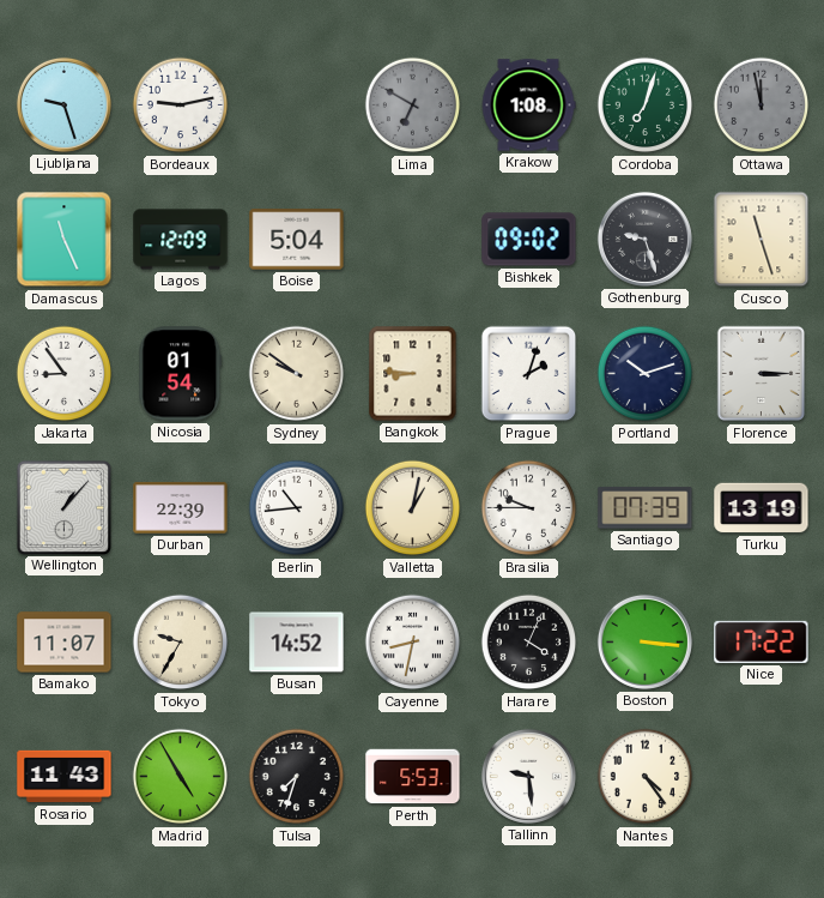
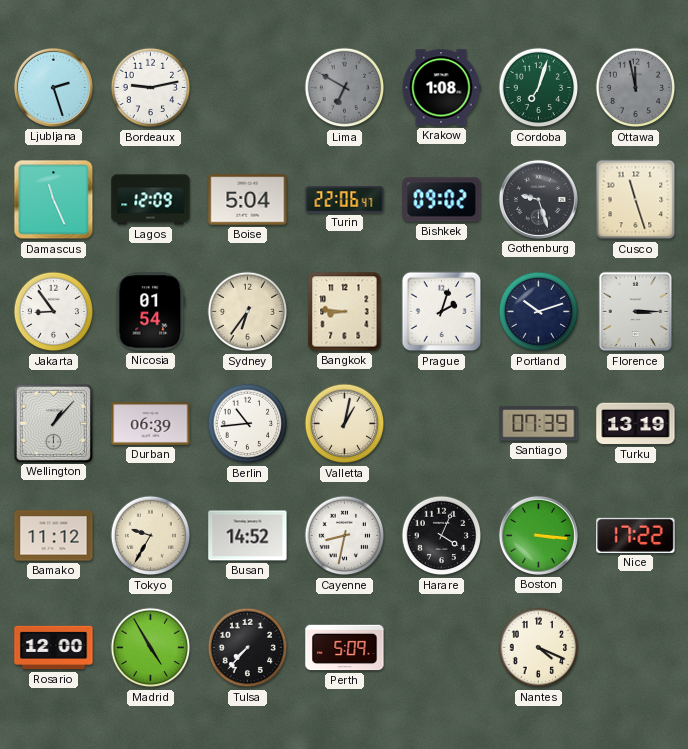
Ljubljana: 9:27 -> 2:27 (53, 87)
Turin: none -> 22:06 (345, 200)
Sydney: 9:51 -> 6:36 (248, 312)
Durban: 22:39 -> 06:39 (151, 424)
Brasilia: 9:45 -> none (529, 508)
Bamako: 11:07 -> 11:12 (54, 536)
Rosario: 11:43 -> 12:00 (54, 648)
Tulsa: 7:33 -> 7:37 (248, 648)
Perth: 5:53 -> 5:09 (345, 648)
Tallinn: 9:29 -> none (528, 776)
Nantes: 4:24 -> 4:19 (539, 648)
